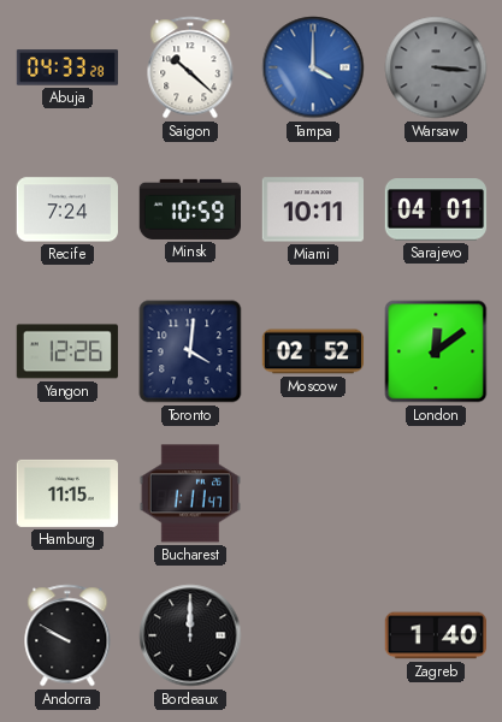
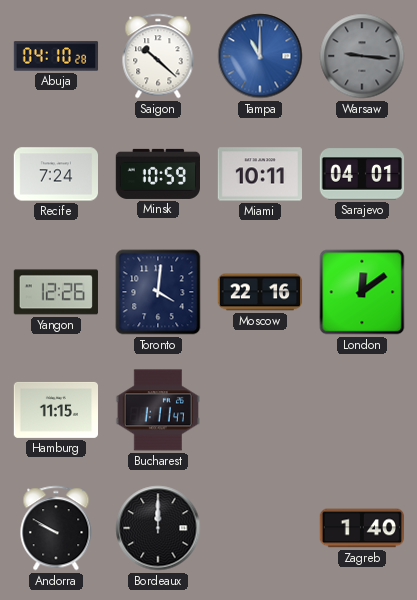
Abuja: 04:33 -> 04:10 (56, 56)
Tampa: 4:00 -> 11:00 (260, 56)
Warsaw: 3:16 -> 9:16 (362, 56)
Moscow: 02:52 -> 22:16 (260, 292)
